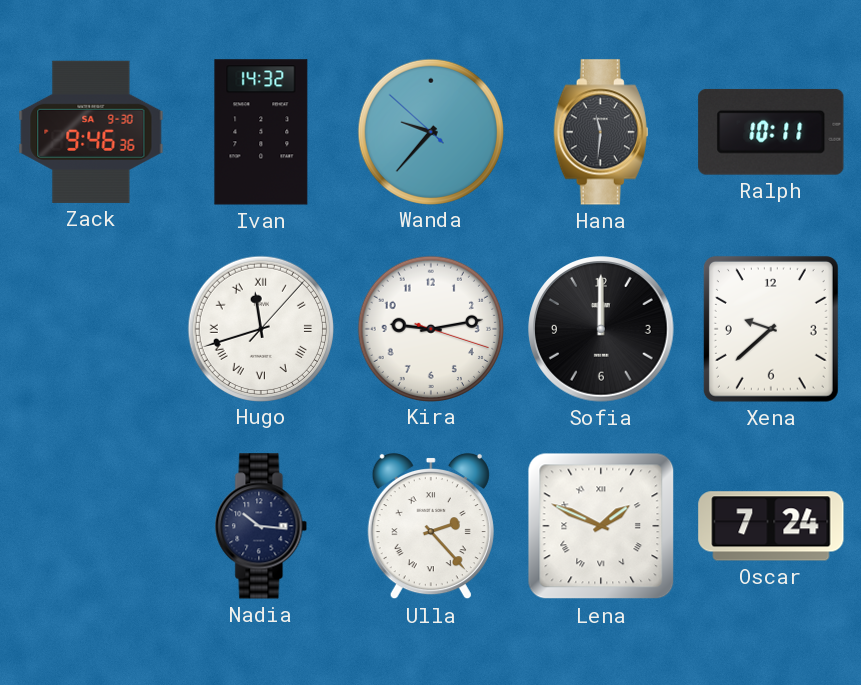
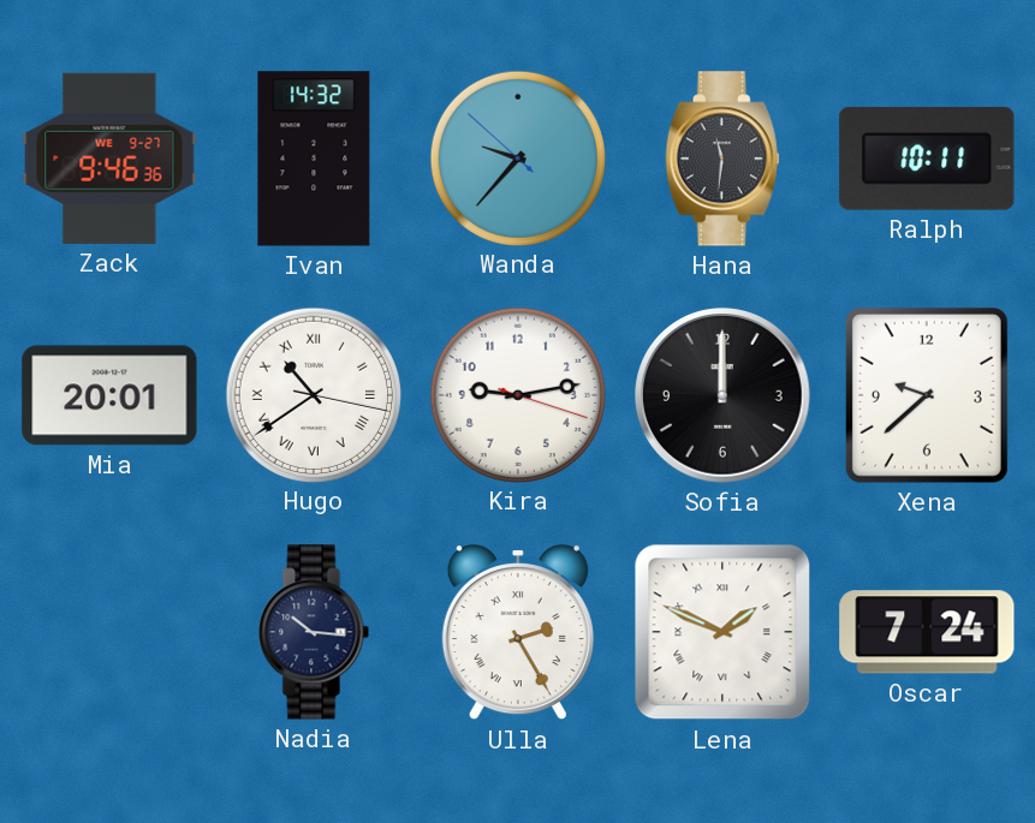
Zack date: SA 9-30 -> WE 9-27 (109, 159)
Mia: none -> 20:01 (109, 395)
Hugo: 11:42 -> 10:39 (313, 394)
Ulla: 2:23 -> 2:25 (518, 632)
